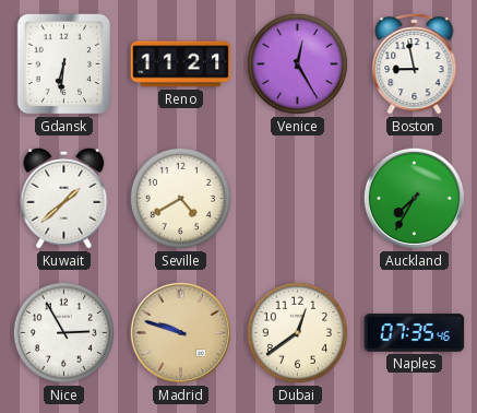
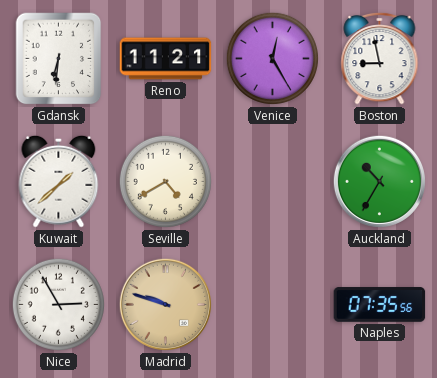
Auckland: 7:35 -> 10:35 (379, 181)
Dubai: 12:39 -> none (297, 332)
Naples: 07:35:46 -> 07:35:56 (380, 305)
